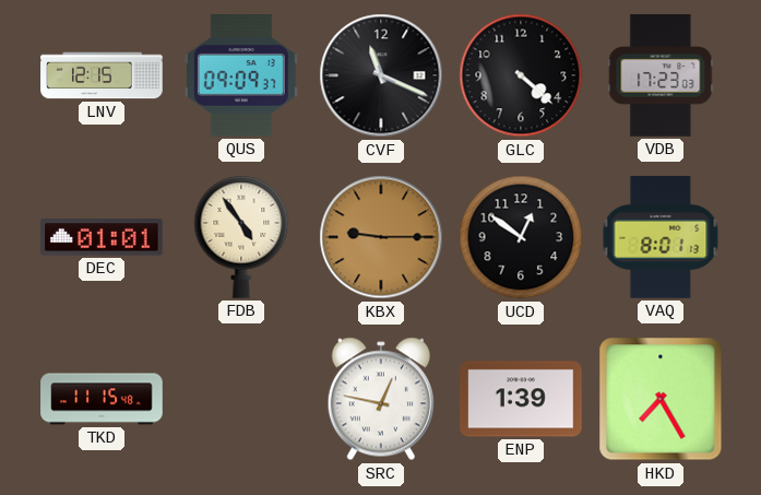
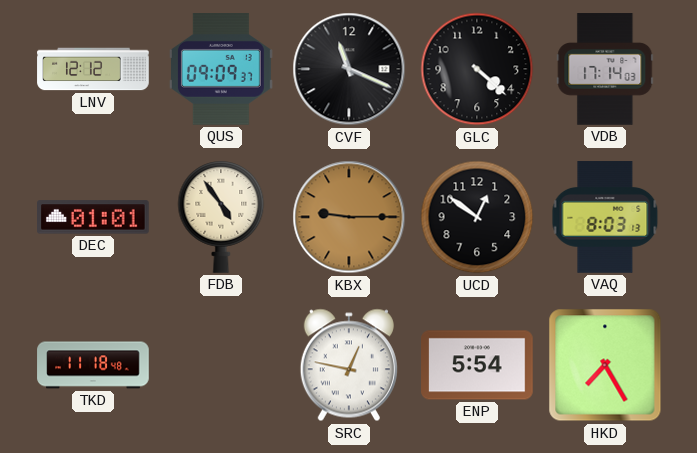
LNV: 12:15 -> 12:12 (93, 69)
VDB: 17:23 -> 17:14 (605, 69)
VAQ: 8:01 -> 8:03 (605, 217)
TKD: 11:15 -> 11:18 (93, 365)
ENP: 1:39 -> 5:54 (477, 365)
